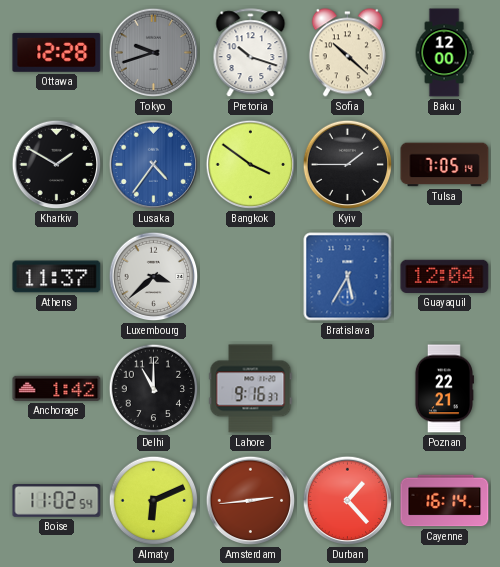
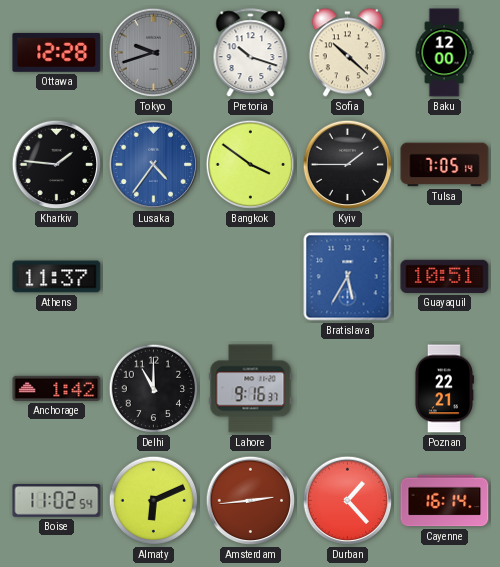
Kharkiv: 1:50 -> 1:46 (57, 165)
Luxembourg: 3:38 -> none (154, 277)
Guayaquil: 12:04 -> 10:51 (445, 276)
